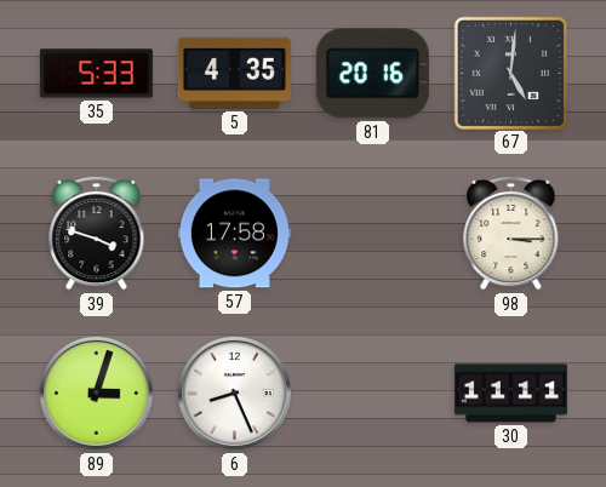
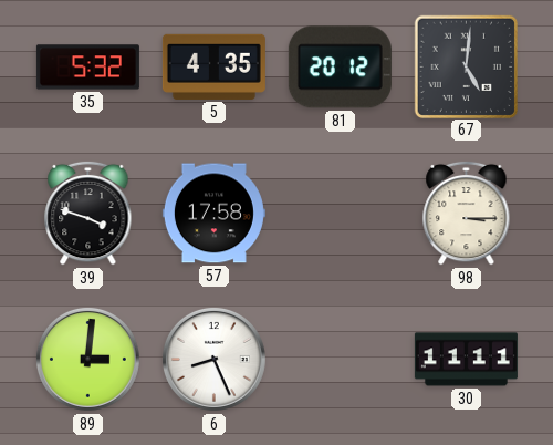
35: 5:33 -> 5:32 (87, 68)
81: 20:16 -> 20:12 (340, 68)
89: 3:03 -> 3:01 (87, 359)
